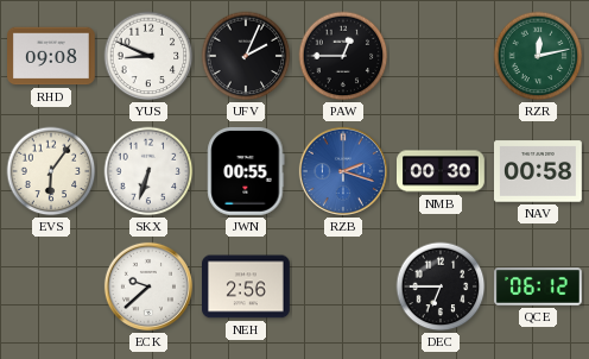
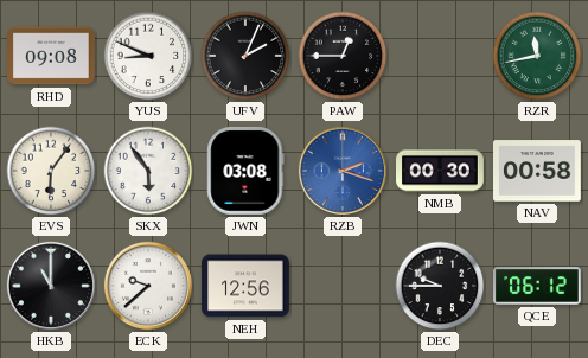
RZR: 12:13 -> 11:43 (537, 56)
SKX: 6:33 -> 5:54 (148, 171)
JWN: 00:55 -> 03:08 (245, 171)
HKB: none -> 11:00 (51, 286)
NEH: 2:56 -> 12:56 (247, 286)
DEC: 6:45 -> 9:45 (440, 286)
